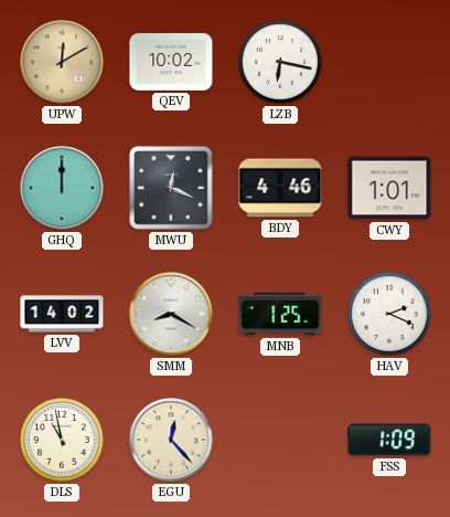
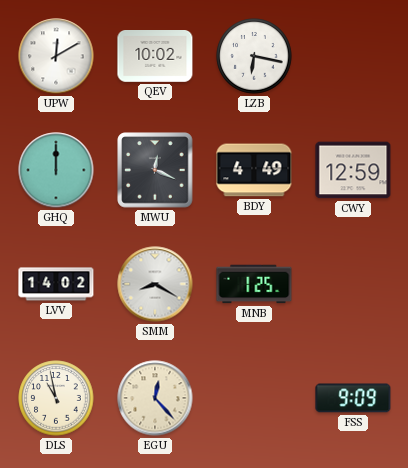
UPW dial: champagne -> white (56, 56)
BDY: 4:46 -> 4:49 (254, 170)
CWY: 1:01 -> 12:59 (353, 170)
HAV: 2:19 -> none (389, 314)
FSS: 1:09 -> 9:09 (353, 398)
